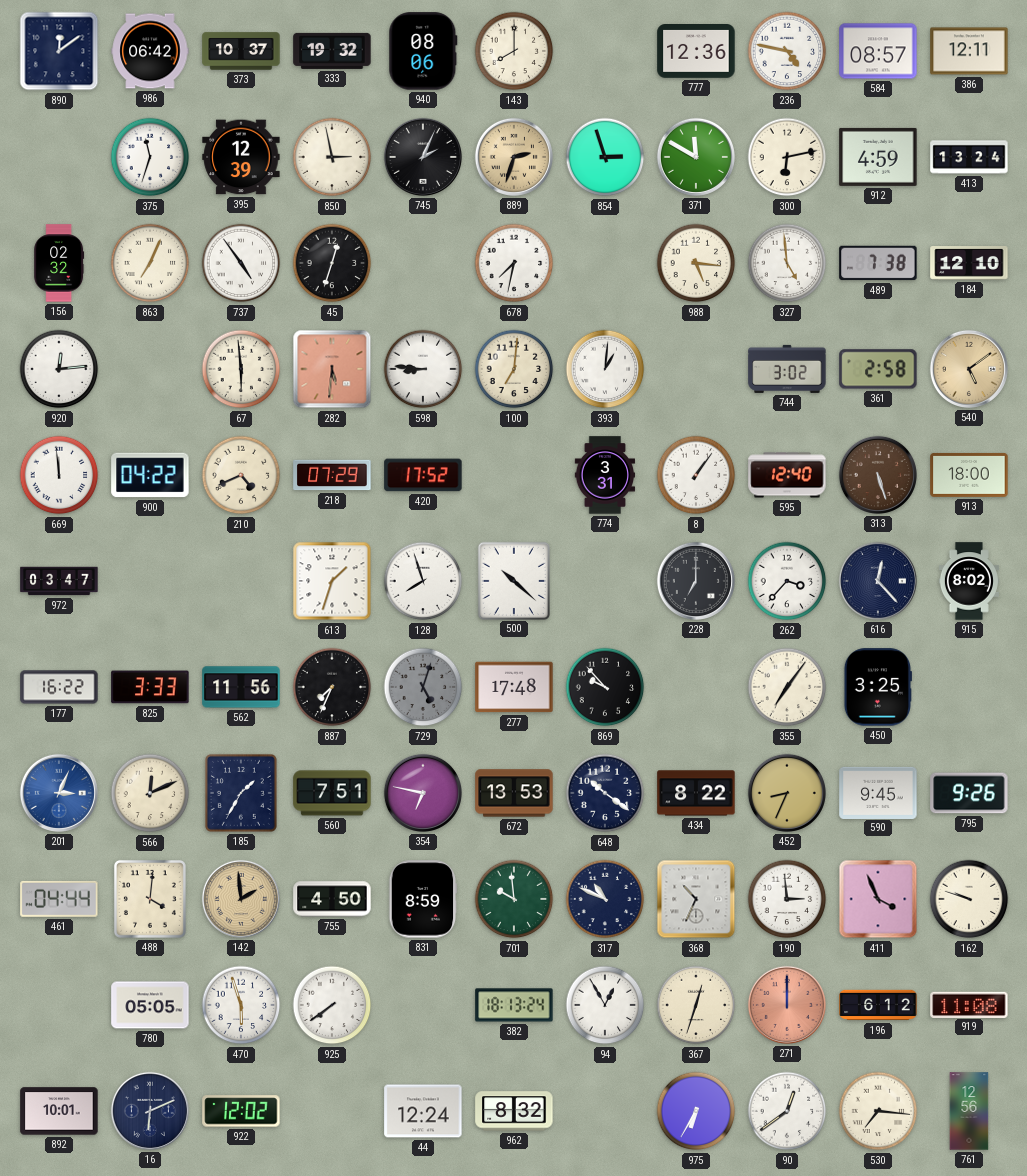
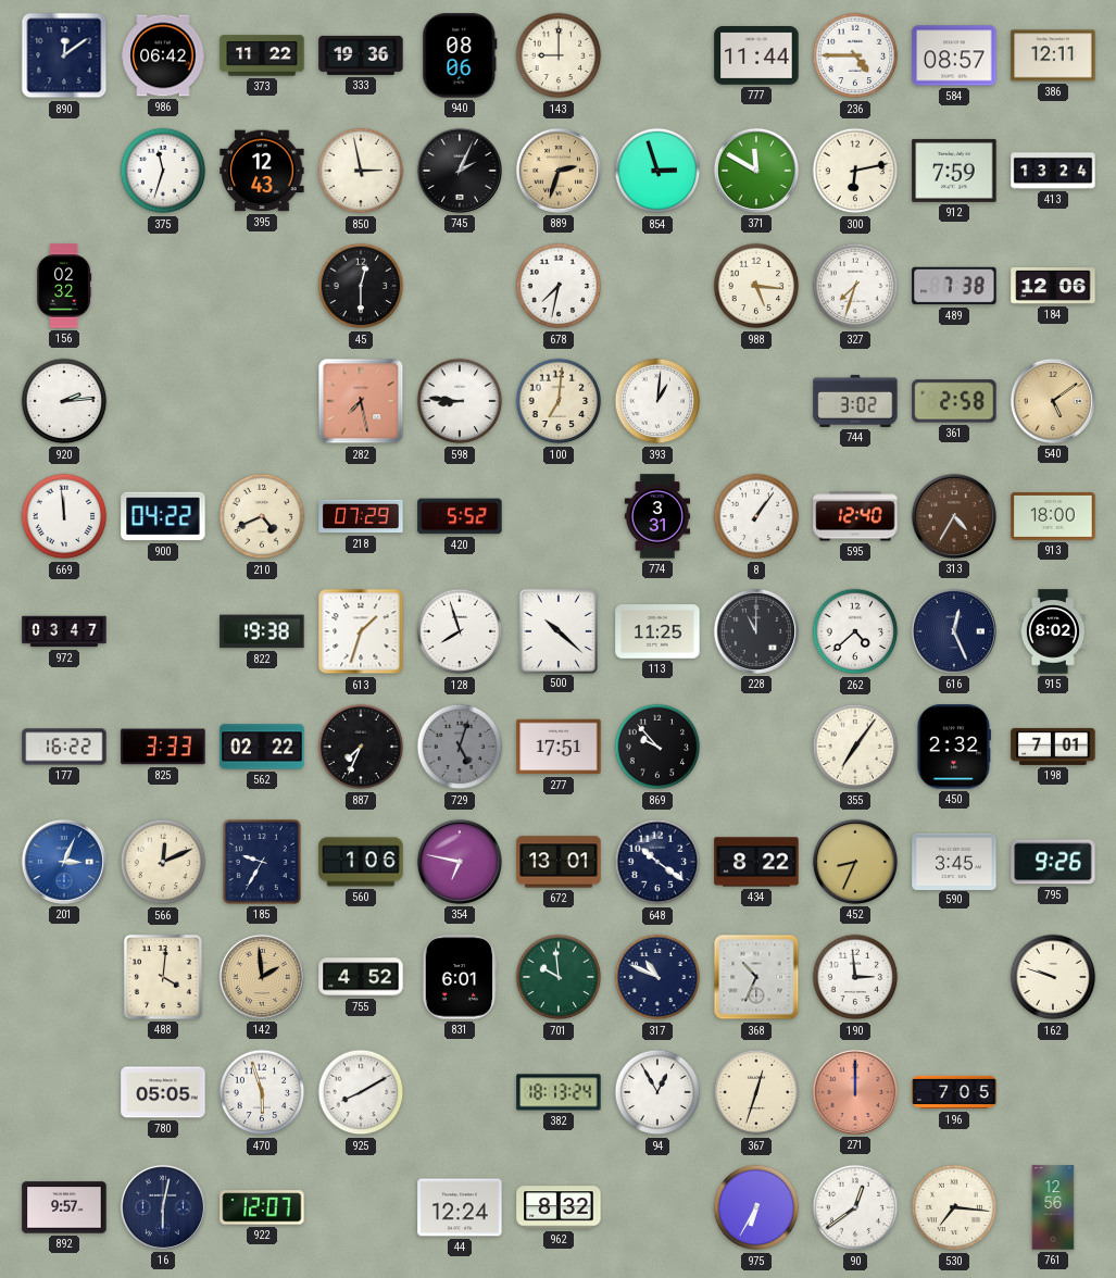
373: 10:37 -> 11:22 (262, 55)
333: 19:32 -> 19:36 (361, 55)
143: 8:00 -> 9:00 (559, 55)
777: 12:36 -> 11:44 (756, 57)
236: 4:47 -> 4:45 (855, 55)
395: 12:39 -> 12:43 (262, 171)
912: 4:59 -> 7:59 (954, 171)
863: 7:04 -> none (150, 263)
737: 4:54 -> none (241, 263)
45: 12:33 -> 12:30 (361, 286)
327: 4:59 -> 7:33 (855, 286)
184: 12:10 -> 12:06 (1053, 287)
920: 12:14 -> 2:14 (64, 401)
67: 5:59 -> none (241, 369)
282: 5:31 -> 7:28 (361, 401)
420: 17:52 -> 5:52 (460, 516)
313: 5:27 -> 4:35 (954, 516)
822: none -> 19:38 (262, 631)
113: none -> 11:25 (657, 631)
228: 7:00 -> 11:00 (756, 631)
262: 3:37 -> 4:38 (855, 631)
616: 12:23 -> 12:26 (954, 631)
562: 11:56 -> 02:22 (262, 747)
277: 17:48 -> 17:51 (559, 747)
450: 3:25 -> 2:32 (953, 747)
198: none -> 7:01 (1053, 747)
185: 1:35 -> 9:35 (262, 862)
560: 7:51 -> 1:06 (361, 862)
672: 13:53 -> 13:01 (559, 862)
590: 9:45 -> 3:45 (954, 861)
461: 04:44 -> none (59, 899)
755: 4:50 -> 4:52 (361, 977)
831: 8:59 -> 6:01 (460, 977)
411: 3:56 -> none (878, 899)
925: 7:39 -> 8:10 (361, 1092)
196: 6:12 -> 7:05 (954, 1092)
919: 11:08 -> none (969, 1004)
892: 10:01 -> 9:57 (64, 1207)
16: 6:11 -> 6:02 (163, 1207)
922: 12:02 -> 12:07 (262, 1207)
